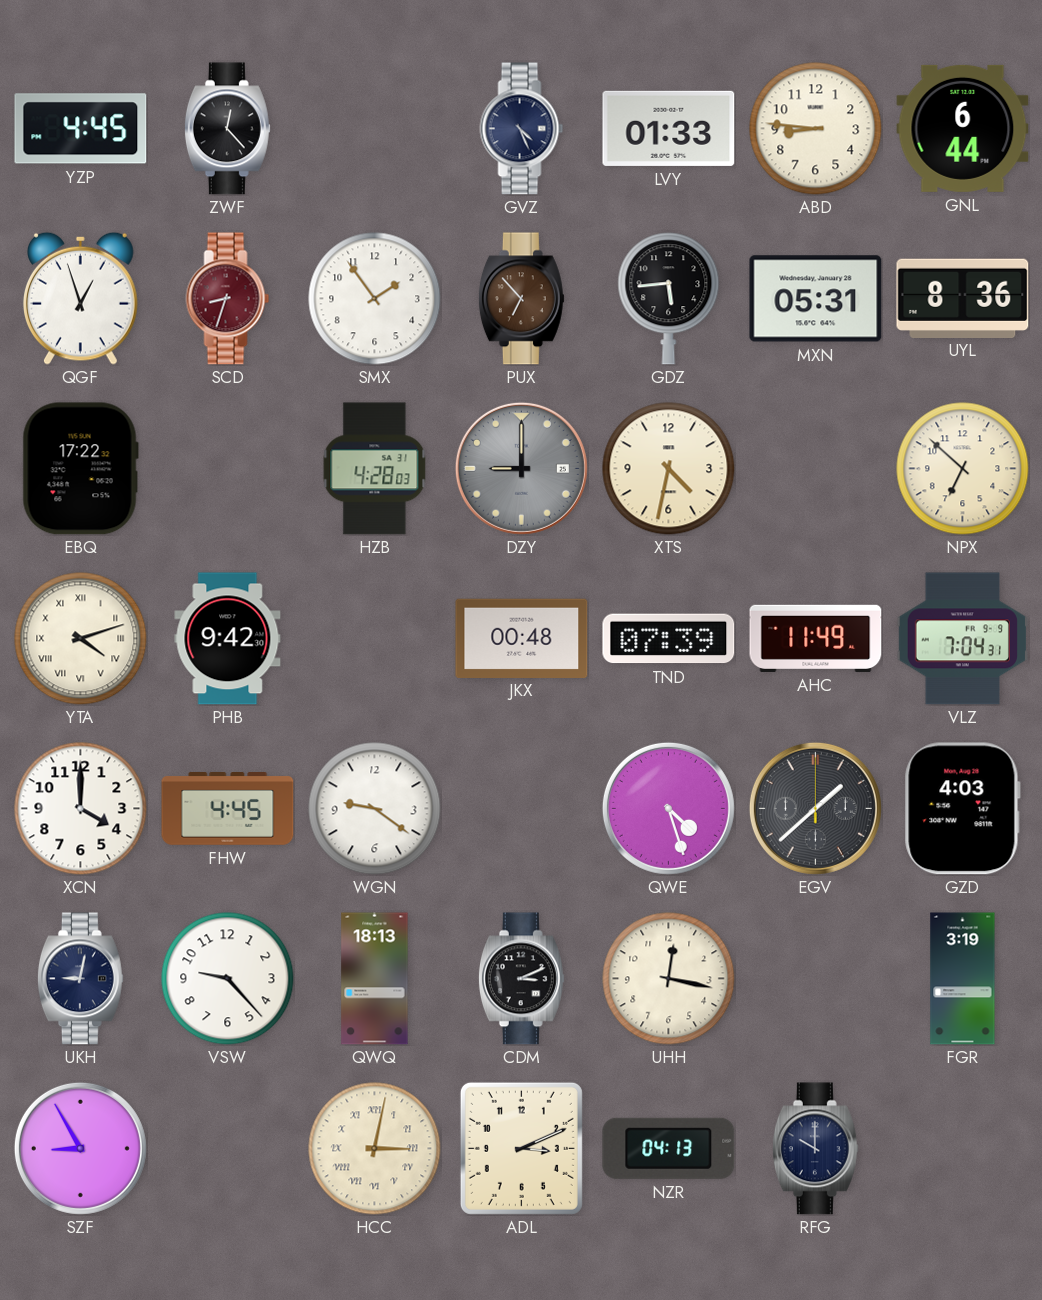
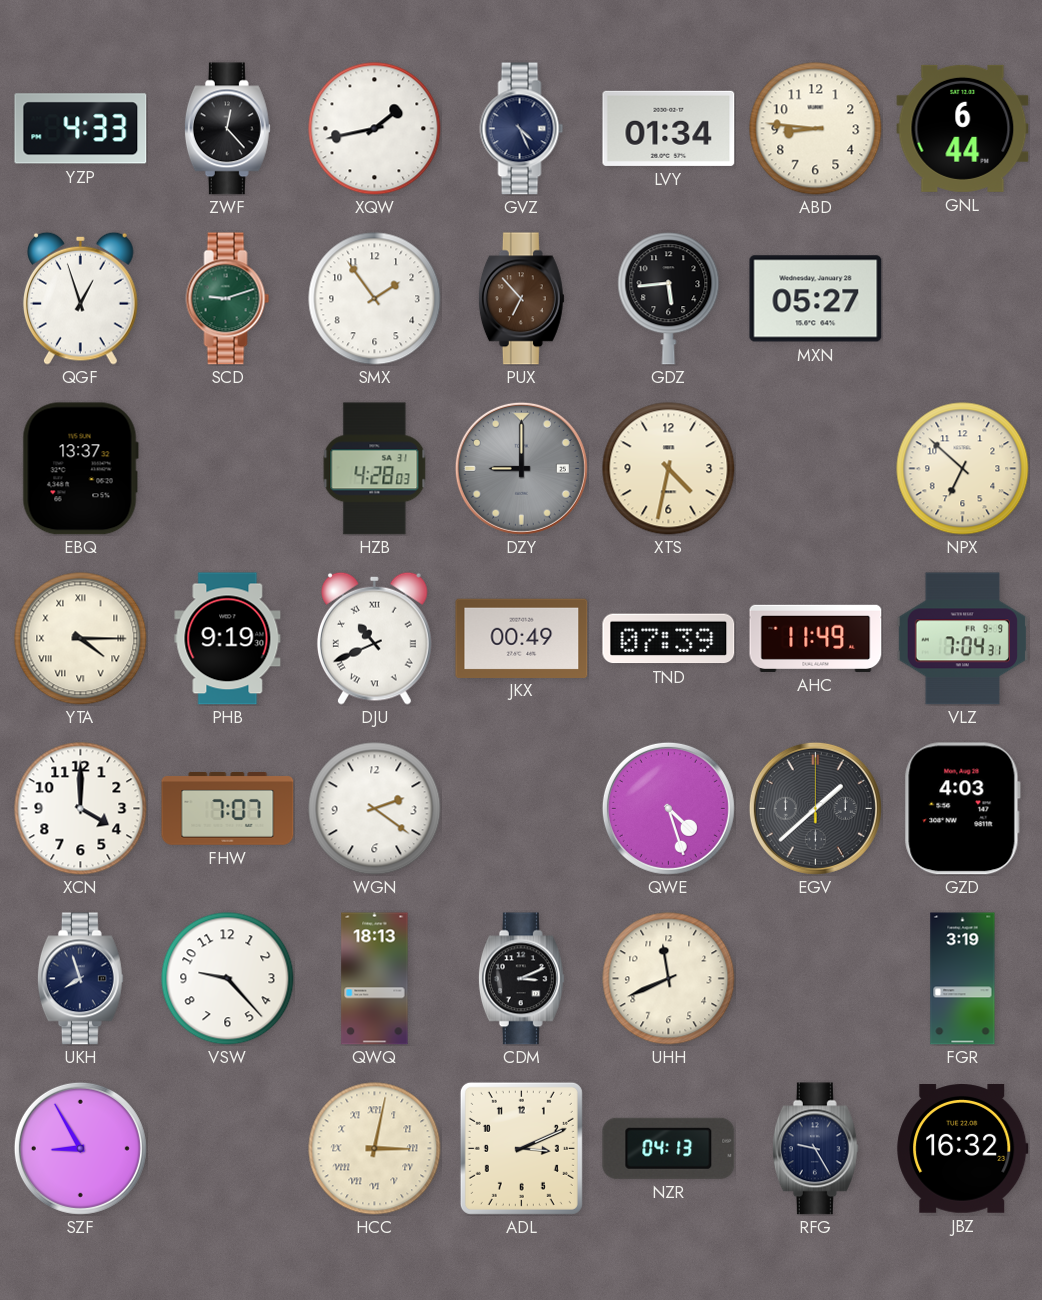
YZP: 4:45 -> 4:33 (81, 129)
XQW: none -> 1:43 (375, 129)
LVY: 01:33 -> 01:34 (669, 128)
SCD: 8:33 -> 9:12 (228, 299)
SCD dial: burgundy -> green (228, 299)
MXN: 05:31 -> 05:27 (816, 299)
UYL: 8:36 -> none (963, 298)
EBQ: 17:22 -> 13:37 (80, 469)
YTA: 4:12 -> 4:15 (81, 639)
PHB: 9:42 -> 9:19 (228, 639)
DJU: none -> 10:41 (374, 638)
JKX: 00:48 -> 00:49 (522, 638)
FHW: 4:45 -> 7:07 (228, 809)
WGN: 9:21 -> 2:21 (375, 809)
UKH: 9:02 -> 7:57 (80, 979)
UHH: 12:17 -> 11:41 (669, 979)
RFG: 10:00 -> 9:25 (815, 1149)
JBZ: none -> 16:32 (963, 1149)
